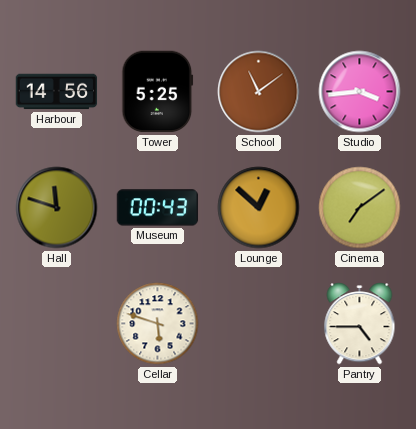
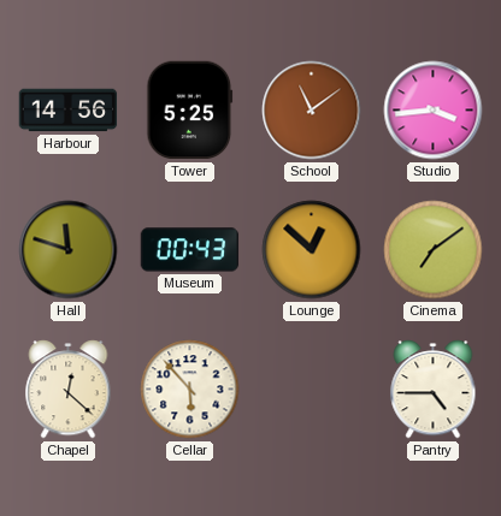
Chapel: none -> 12:22 (69, 390)
Cellar: 5:48 -> 5:53 (190, 390)
